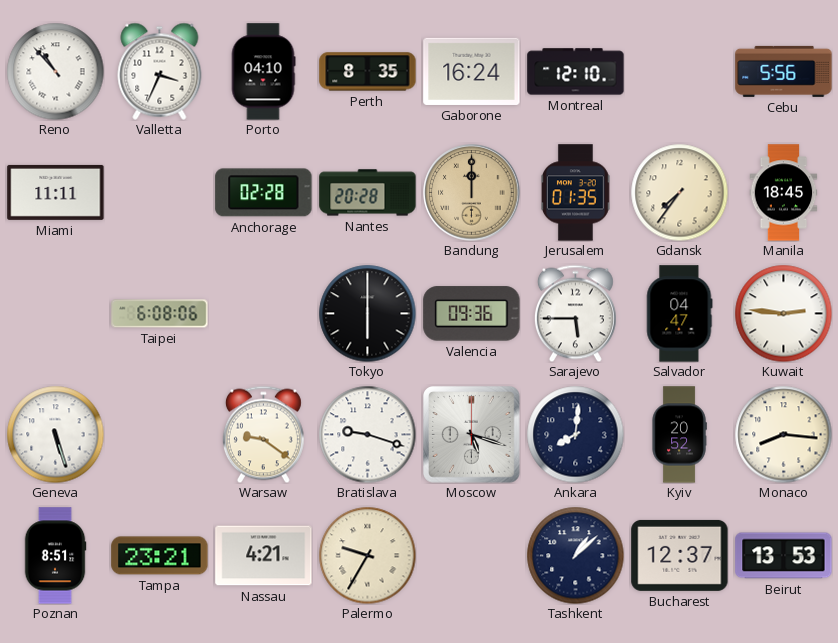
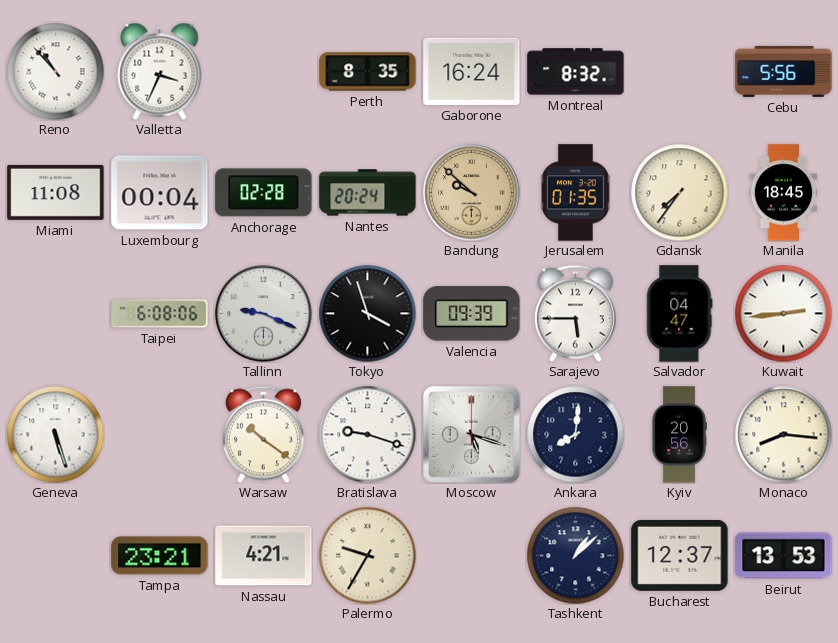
Porto: 04:10 -> none (263, 72)
Montreal: 12:10 -> 8:32 (576, 72)
Miami: 11:11 -> 11:08 (56, 192)
Luxembourg: none -> 00:04 (160, 193)
Nantes: 20:28 -> 20:24 (368, 193)
Bandung: 12:00 -> 9:52 (472, 193)
Tallinn: none -> 9:19 (264, 314)
Tokyo: 6:00 -> 3:57 (367, 313)
Valencia: 09:36 -> 09:39 (472, 314)
Kuwait: 2:46 -> 2:44 (783, 313)
Warsaw: 9:21 -> 10:21 (263, 434)
Kyiv: 20:52 -> 20:56 (679, 435)
Poznan: 8:51 -> none (55, 556)
